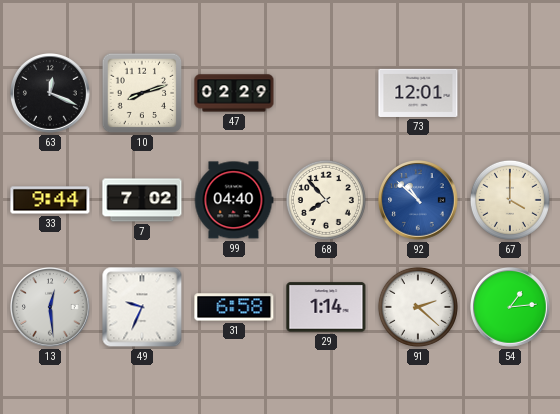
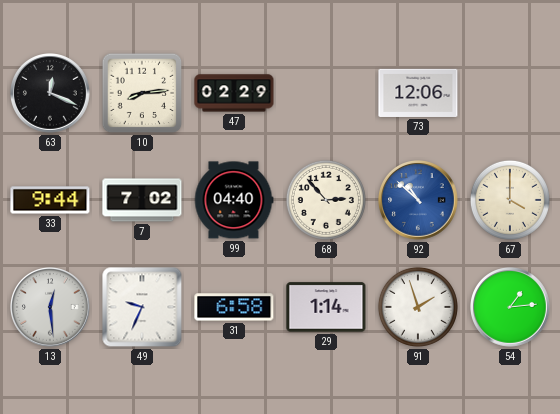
10: 8:12 -> 8:14 (142, 93)
73: 12:01 -> 12:06 (418, 93)
68: 7:53 -> 2:53 (326, 200)
91: 2:22 -> 1:57 (418, 307)
